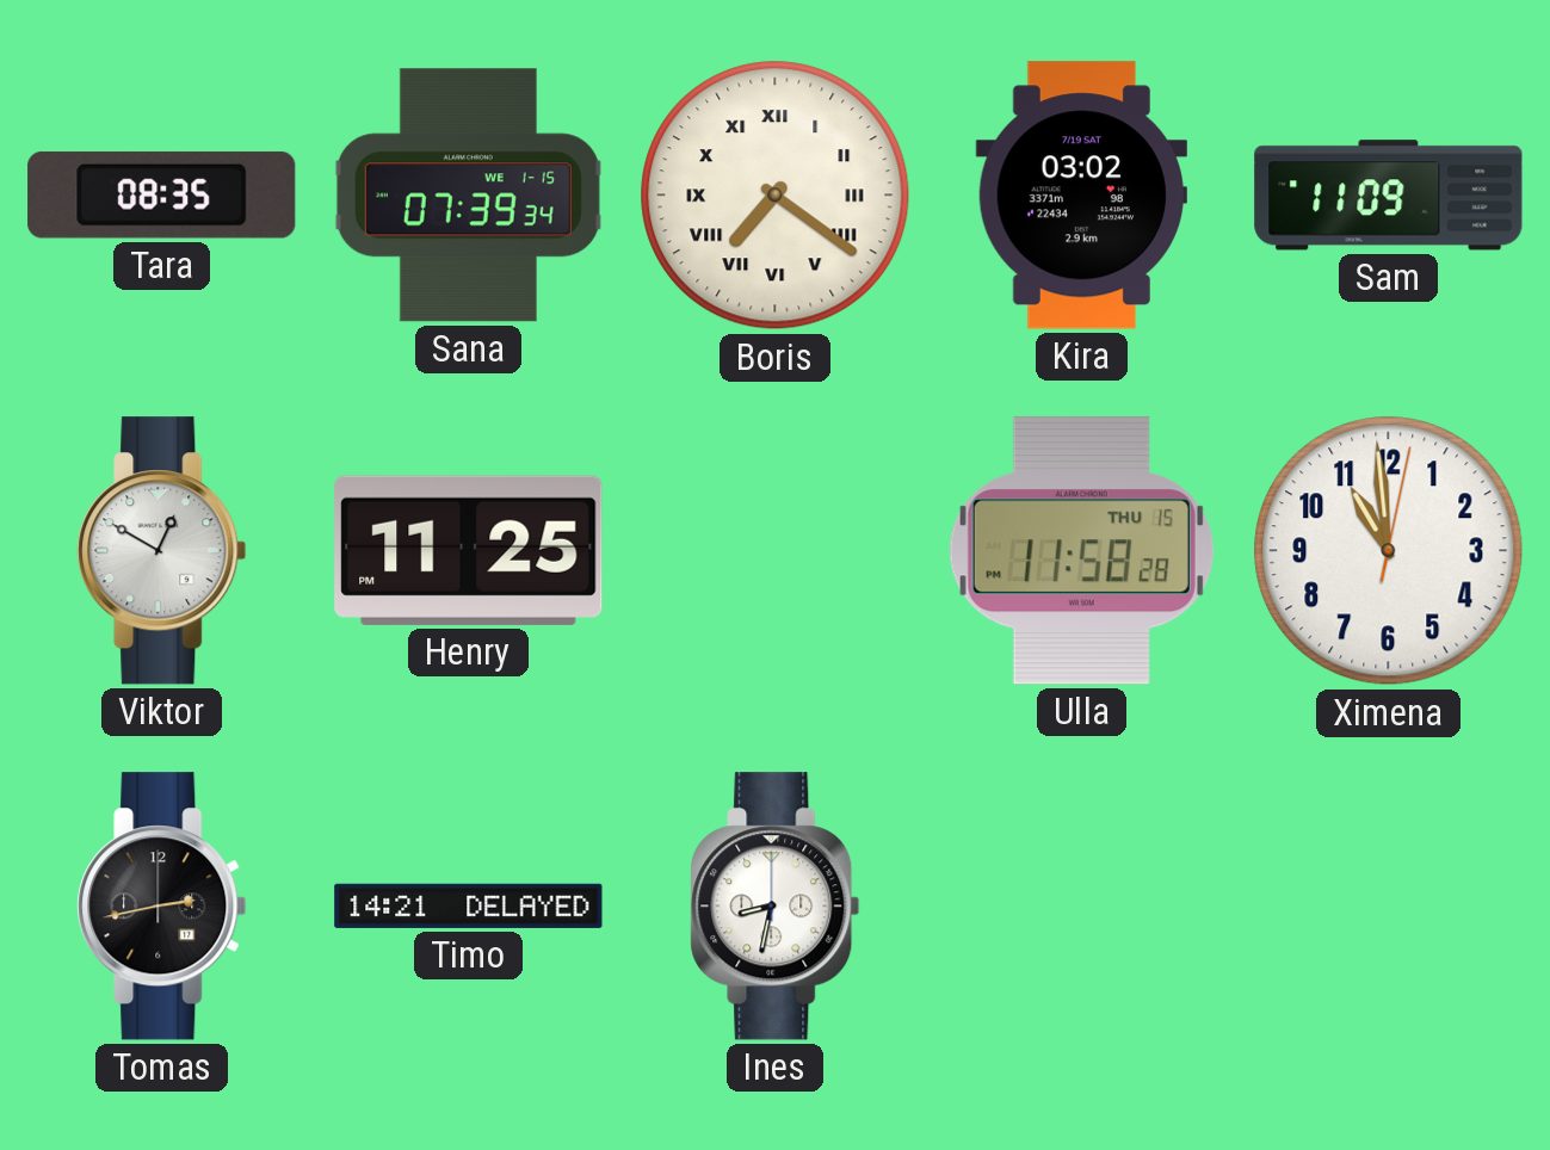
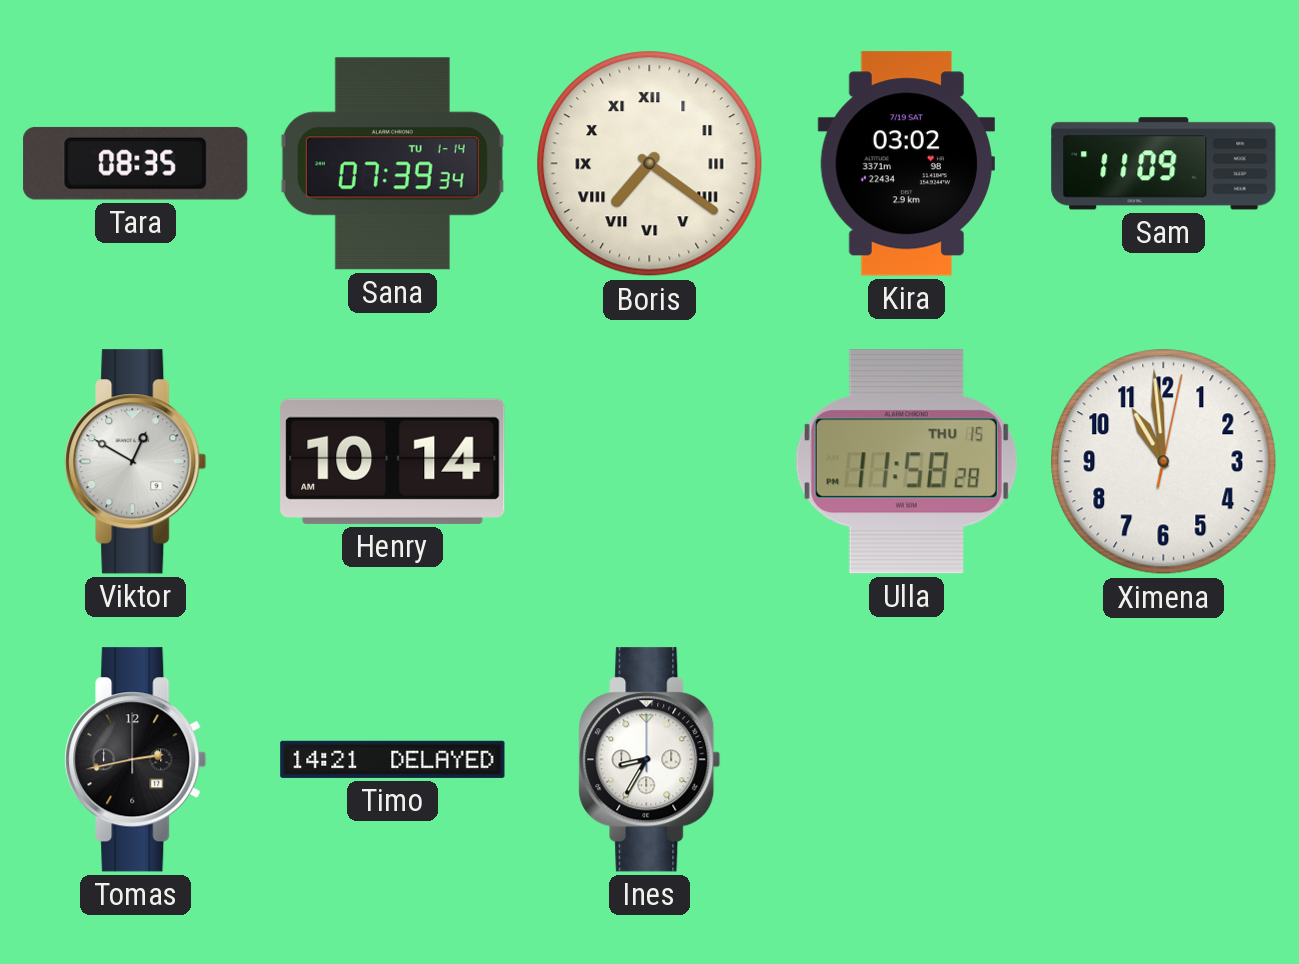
Sana date: WE 1-15 -> TU 1-14 (392, 164)
Henry: 11:25 -> 10:14 (393, 461)
Ines: 8:32 -> 8:35 (650, 760)
